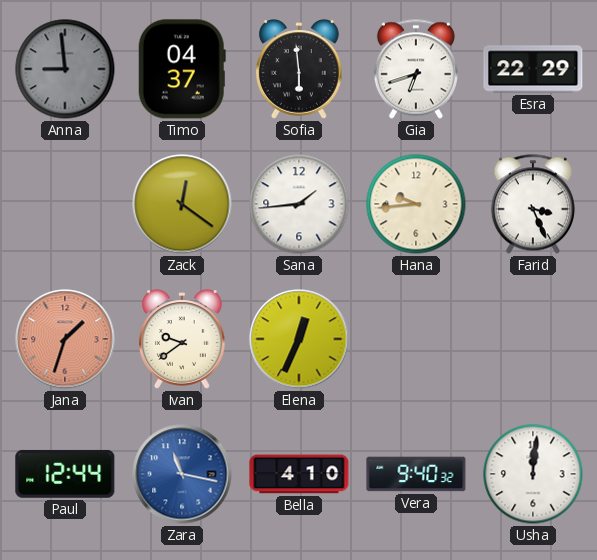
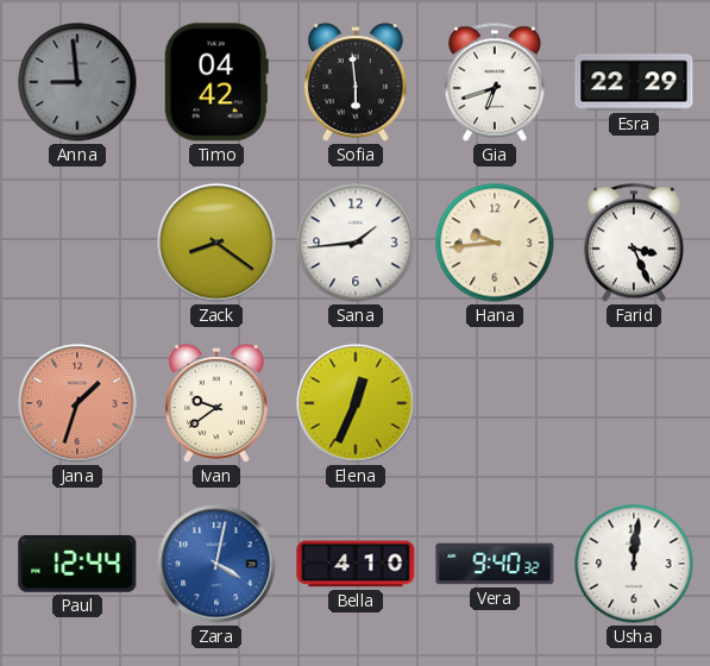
Timo: 04:37 -> 04:42 (216, 82)
Zack: 12:21 -> 8:21 (216, 243)
Zara: 11:17 -> 4:02 (216, 564)
